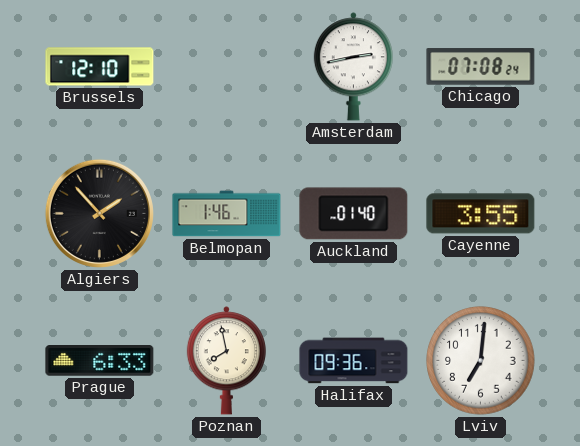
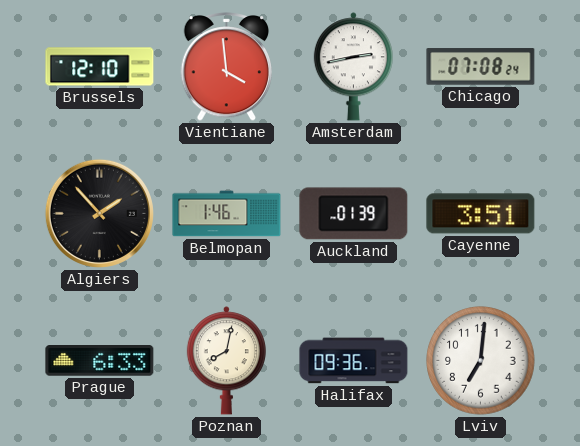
Vientiane: none -> 3:59 (227, 67)
Auckland: 01:40 -> 01:39 (354, 214)
Cayenne: 3:55 -> 3:51 (481, 214)
Poznan: 7:58 -> 8:02 (226, 361)
